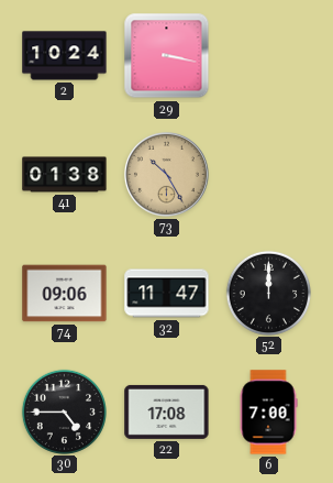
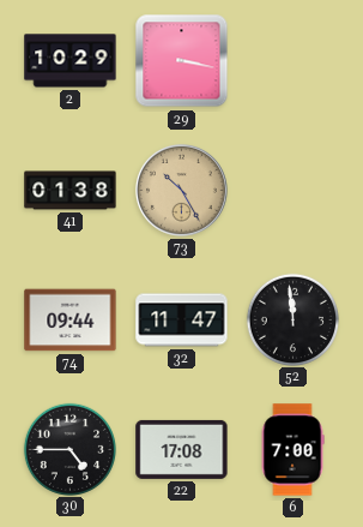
2: 10:24 -> 10:29 (71, 61)
74: 09:06 -> 09:44 (71, 321)
52: 12:00 -> 11:59 (292, 319)
